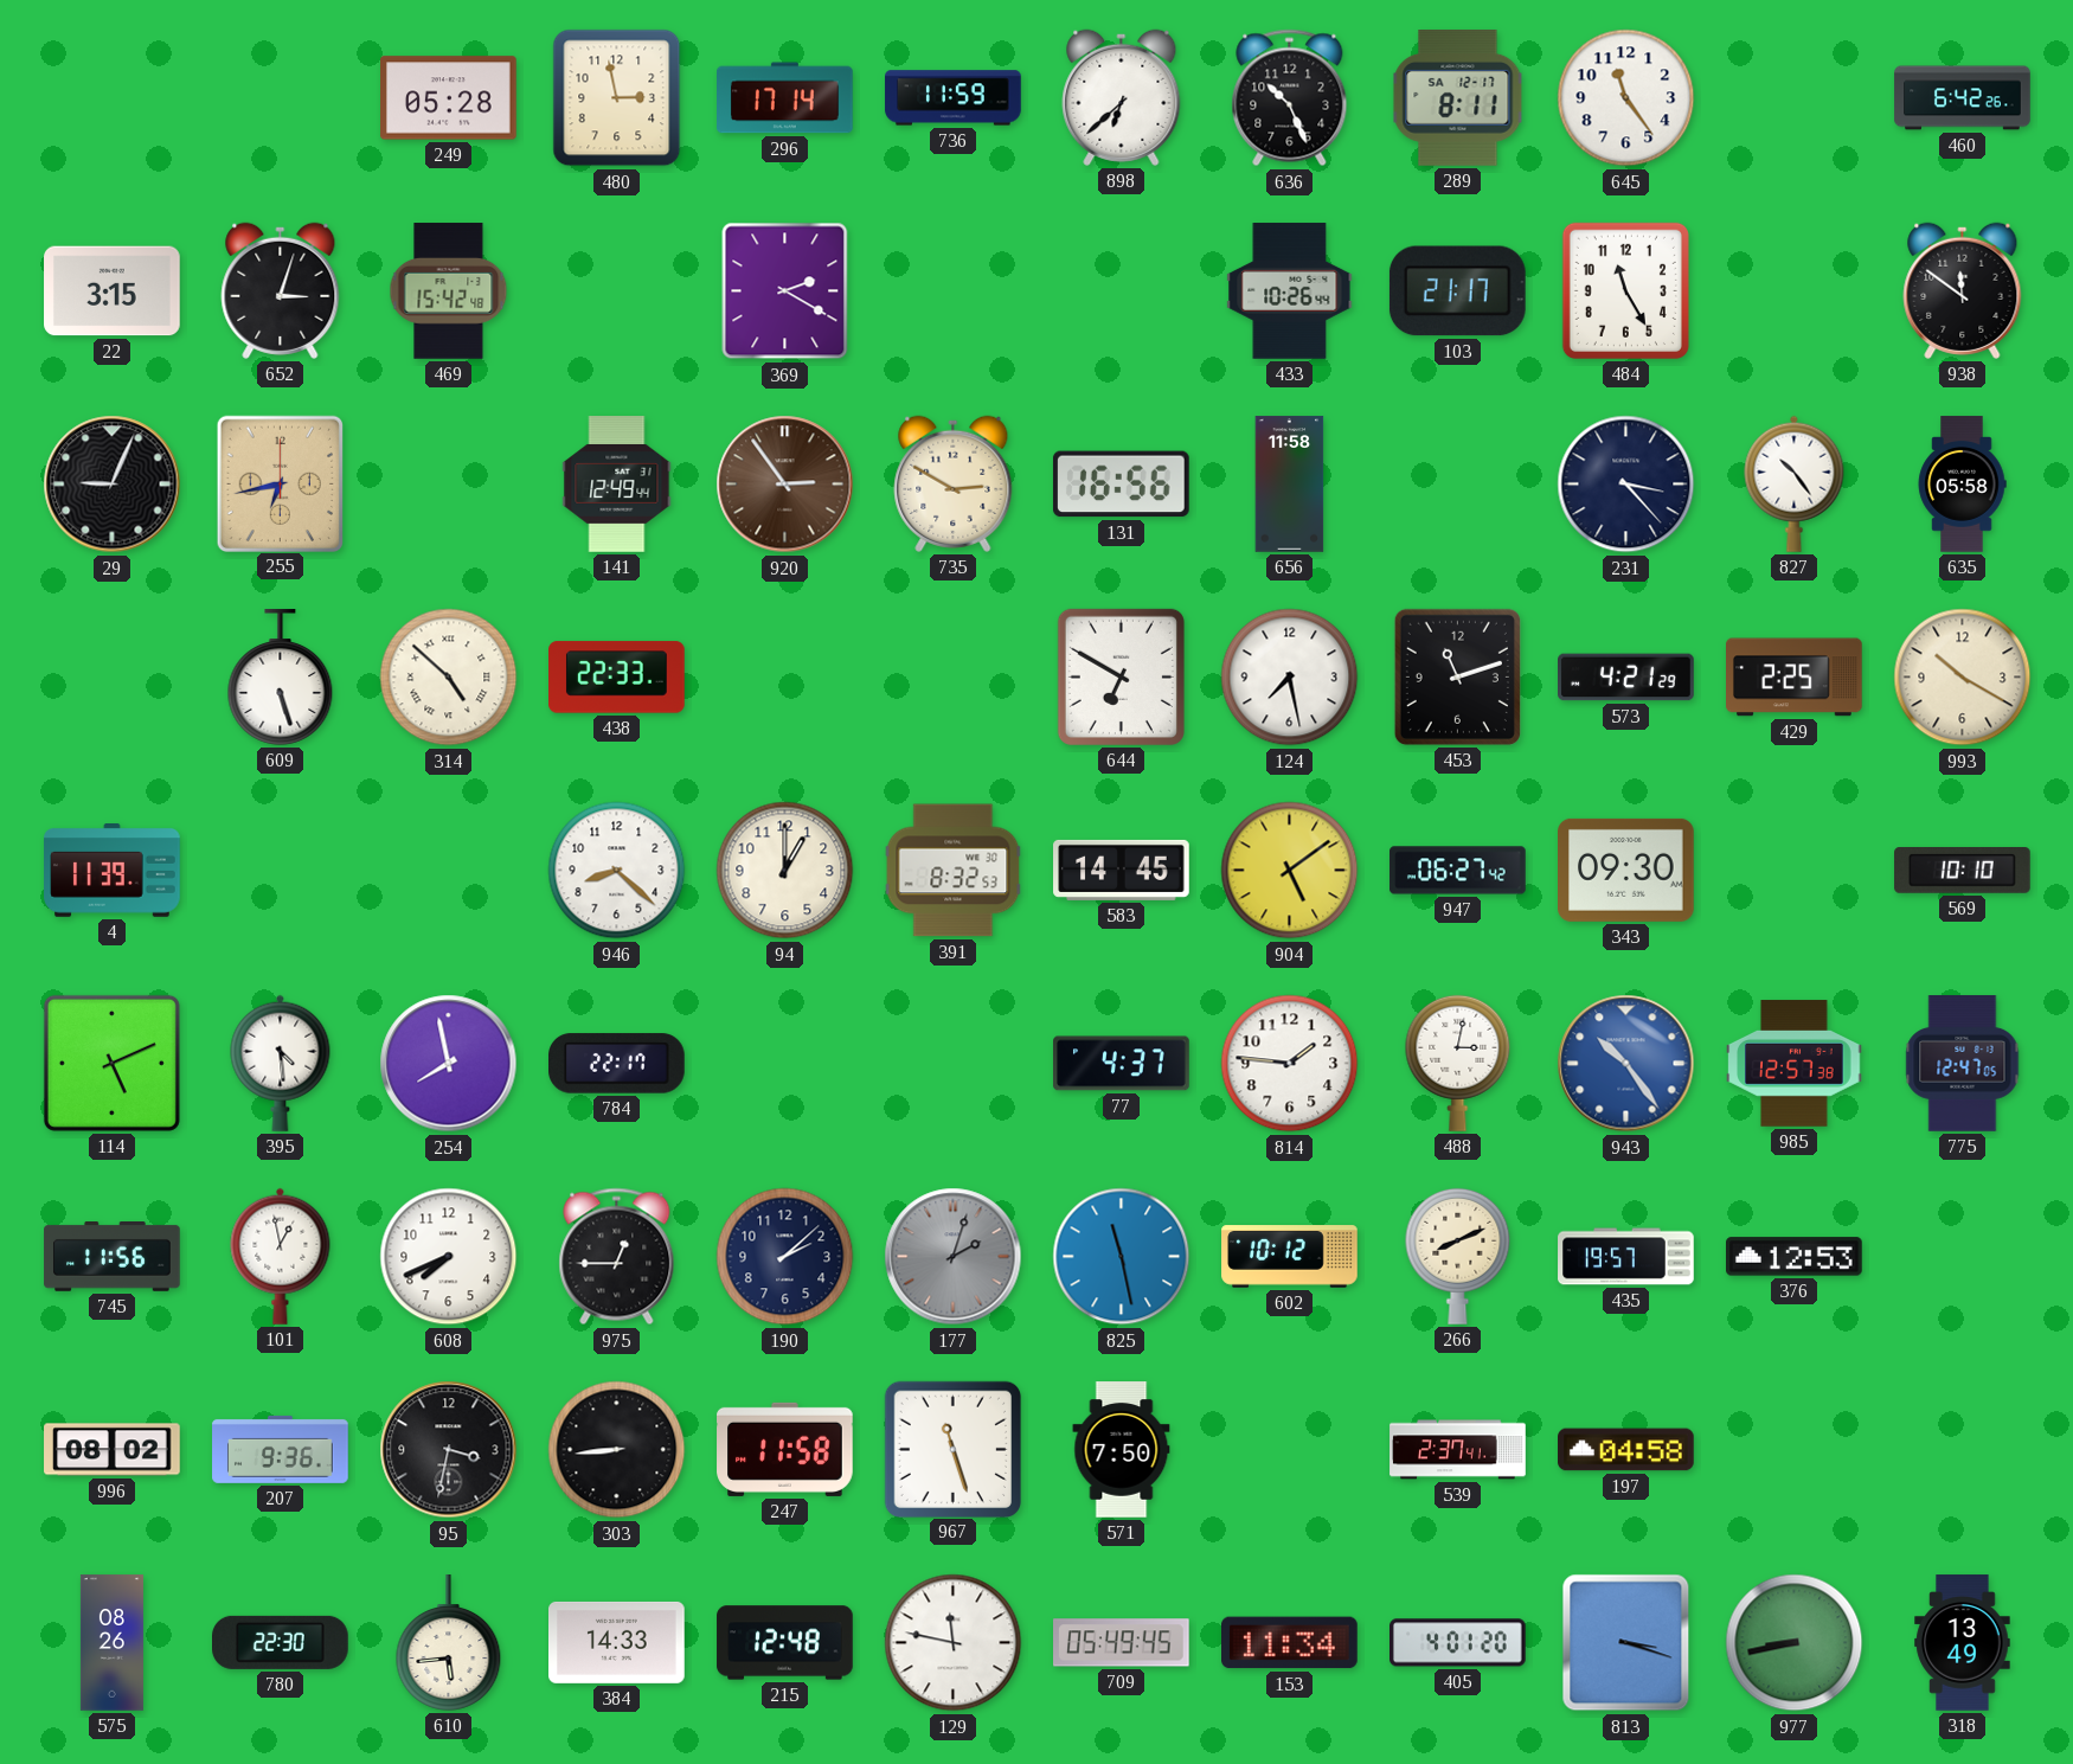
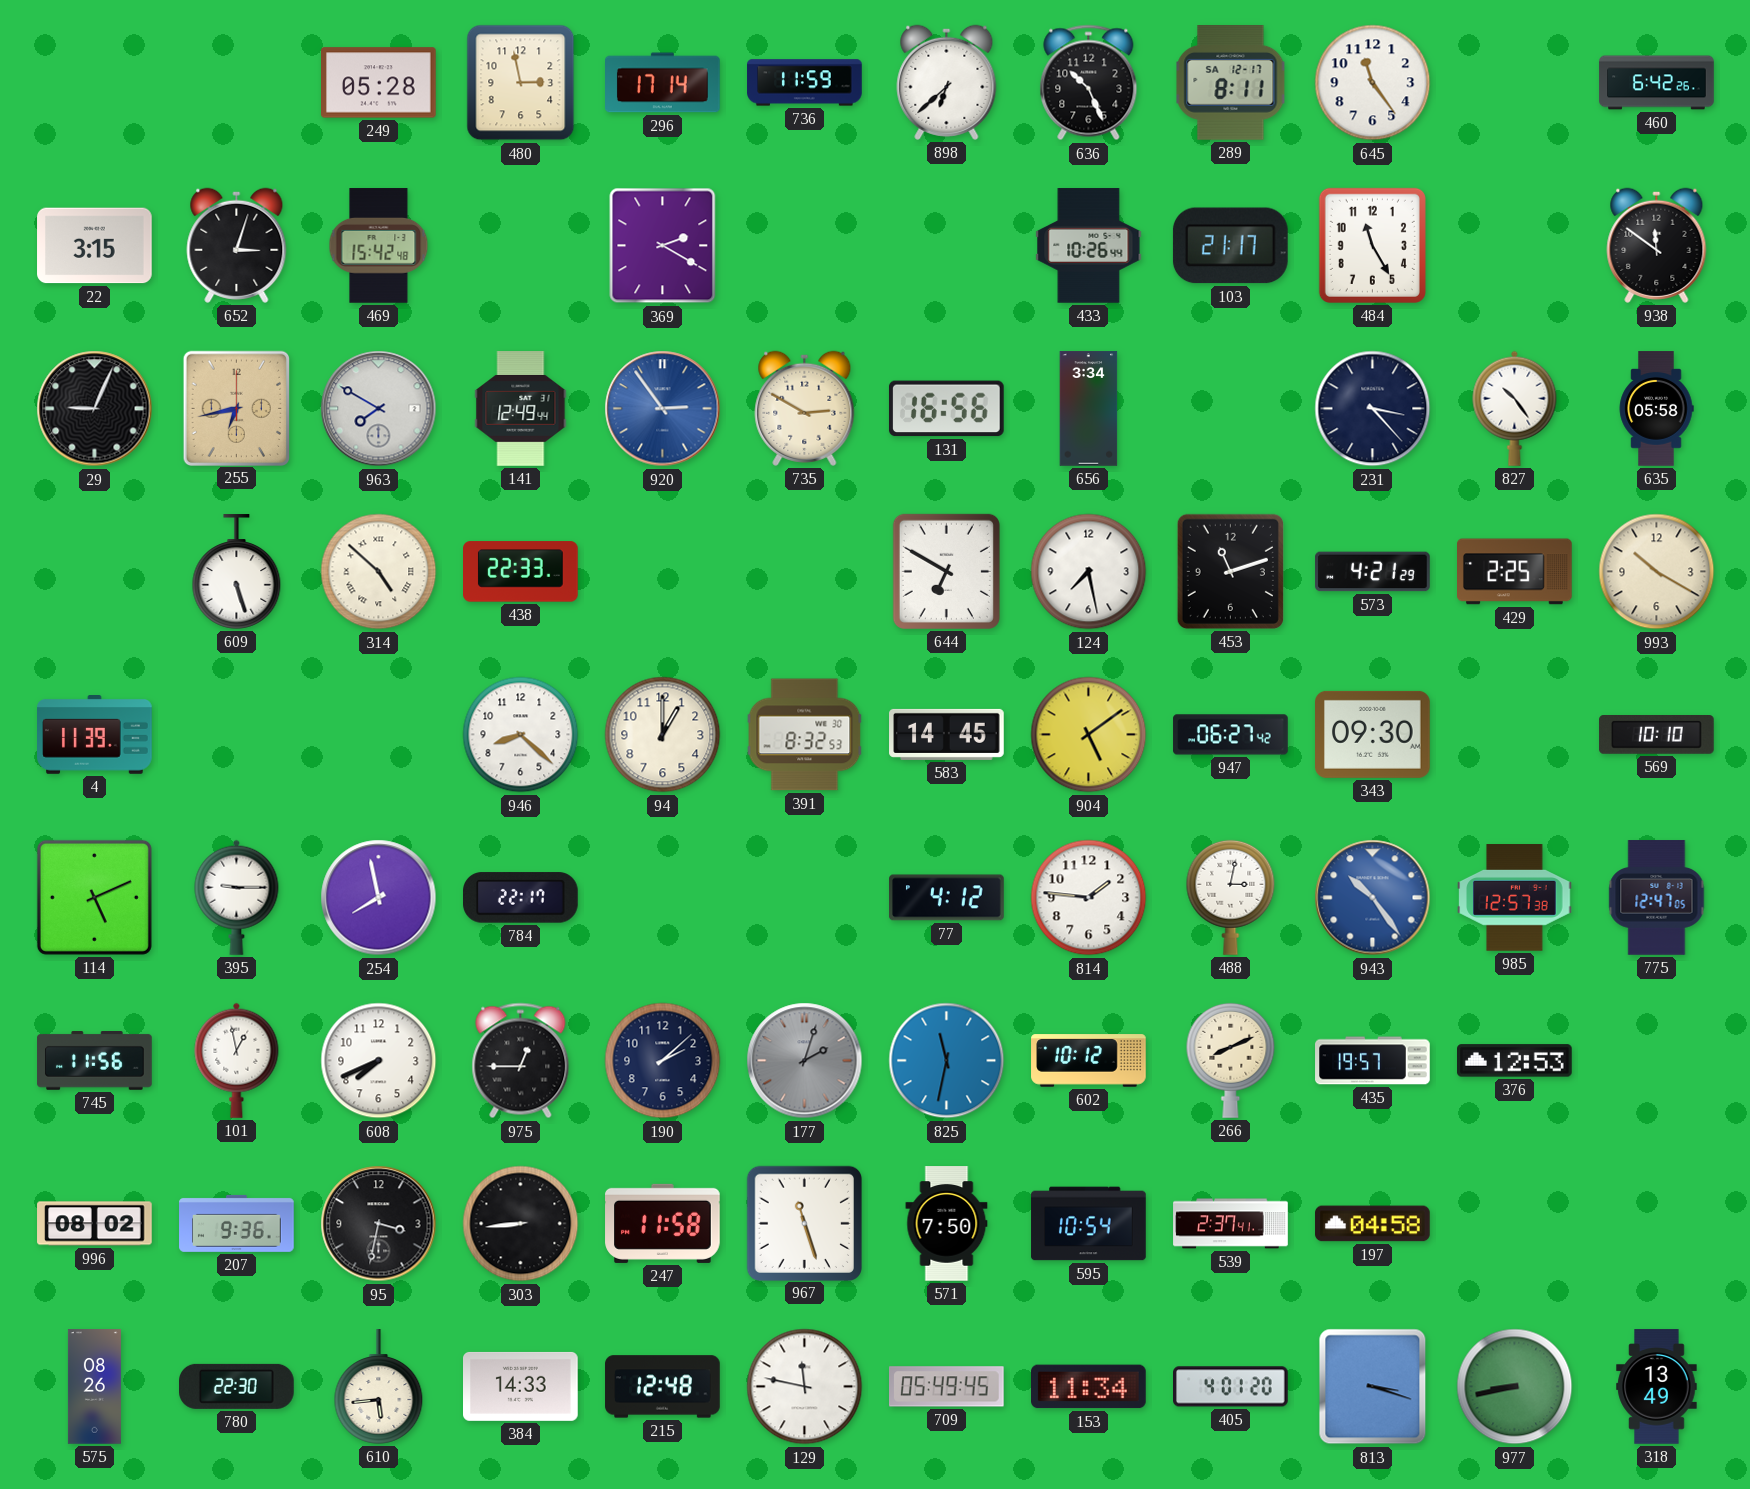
963: none -> 7:50 (379, 409)
920 dial: brown -> blue (663, 409)
656: 11:58 -> 3:34 (1089, 409)
395: 4:29 -> 9:15 (237, 897)
77: 4:37 -> 4:12 (947, 898)
825: 11:28 -> 11:32 (947, 1061)
595: none -> 10:54 (1089, 1224)
